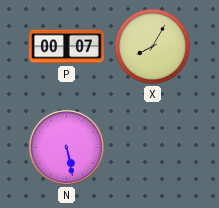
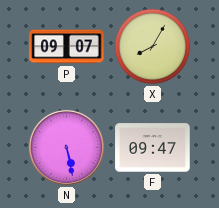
P: 00:07 -> 09:07 (67, 47)
F: none -> 09:47 (153, 148)
